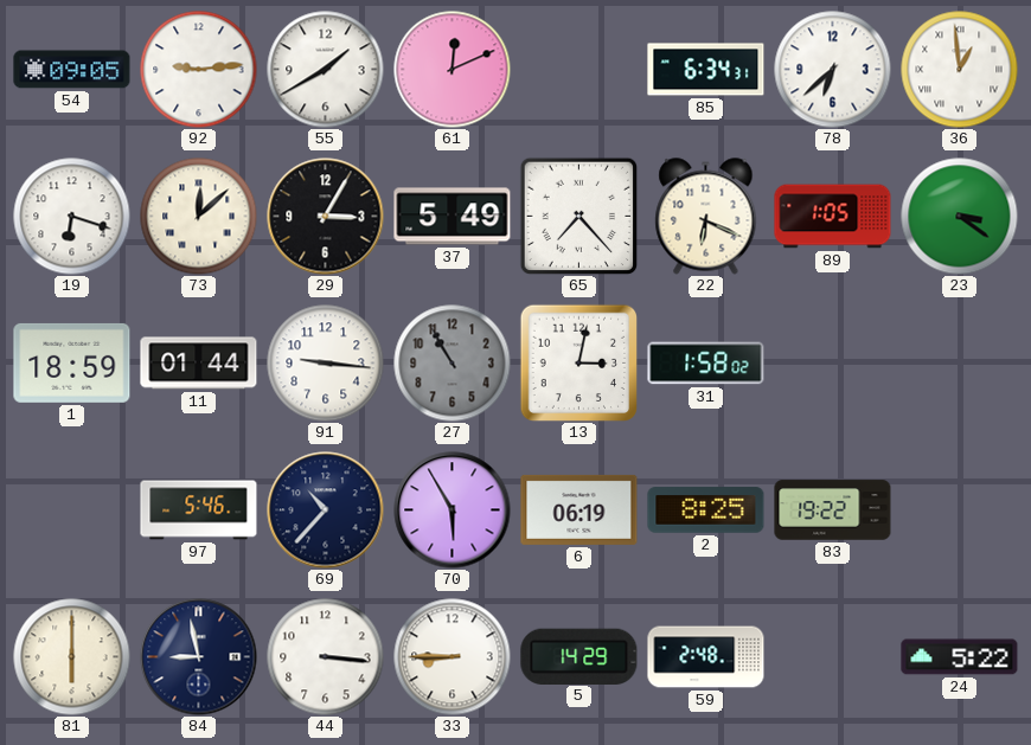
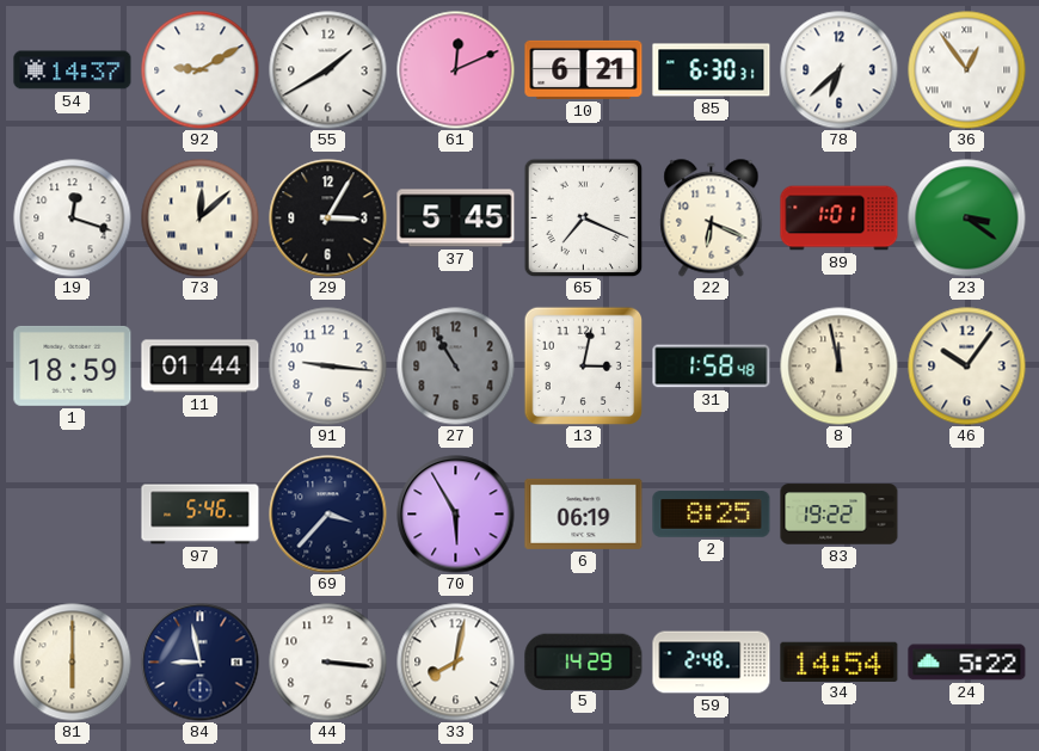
54: 09:05 -> 14:37 (73, 70)
92: 9:14 -> 9:10 (201, 70)
10: none -> 6:21 (584, 69)
85: 6:34 -> 6:30 (712, 70)
36: 12:59 -> 12:54 (967, 70)
19: 6:18 -> 12:18 (73, 218)
37: 5:49 -> 5:45 (456, 218)
65: 7:23 -> 7:19 (583, 217)
89: 1:05 -> 1:01 (840, 218)
31: 1:58:02 -> 1:58:48 (712, 367)
8: none -> 11:58 (840, 367)
46: none -> 10:06 (967, 367)
69: 10:37 -> 3:37 (328, 515)
33: 8:45 -> 8:02 (456, 663)
34: none -> 14:54 (840, 661)
